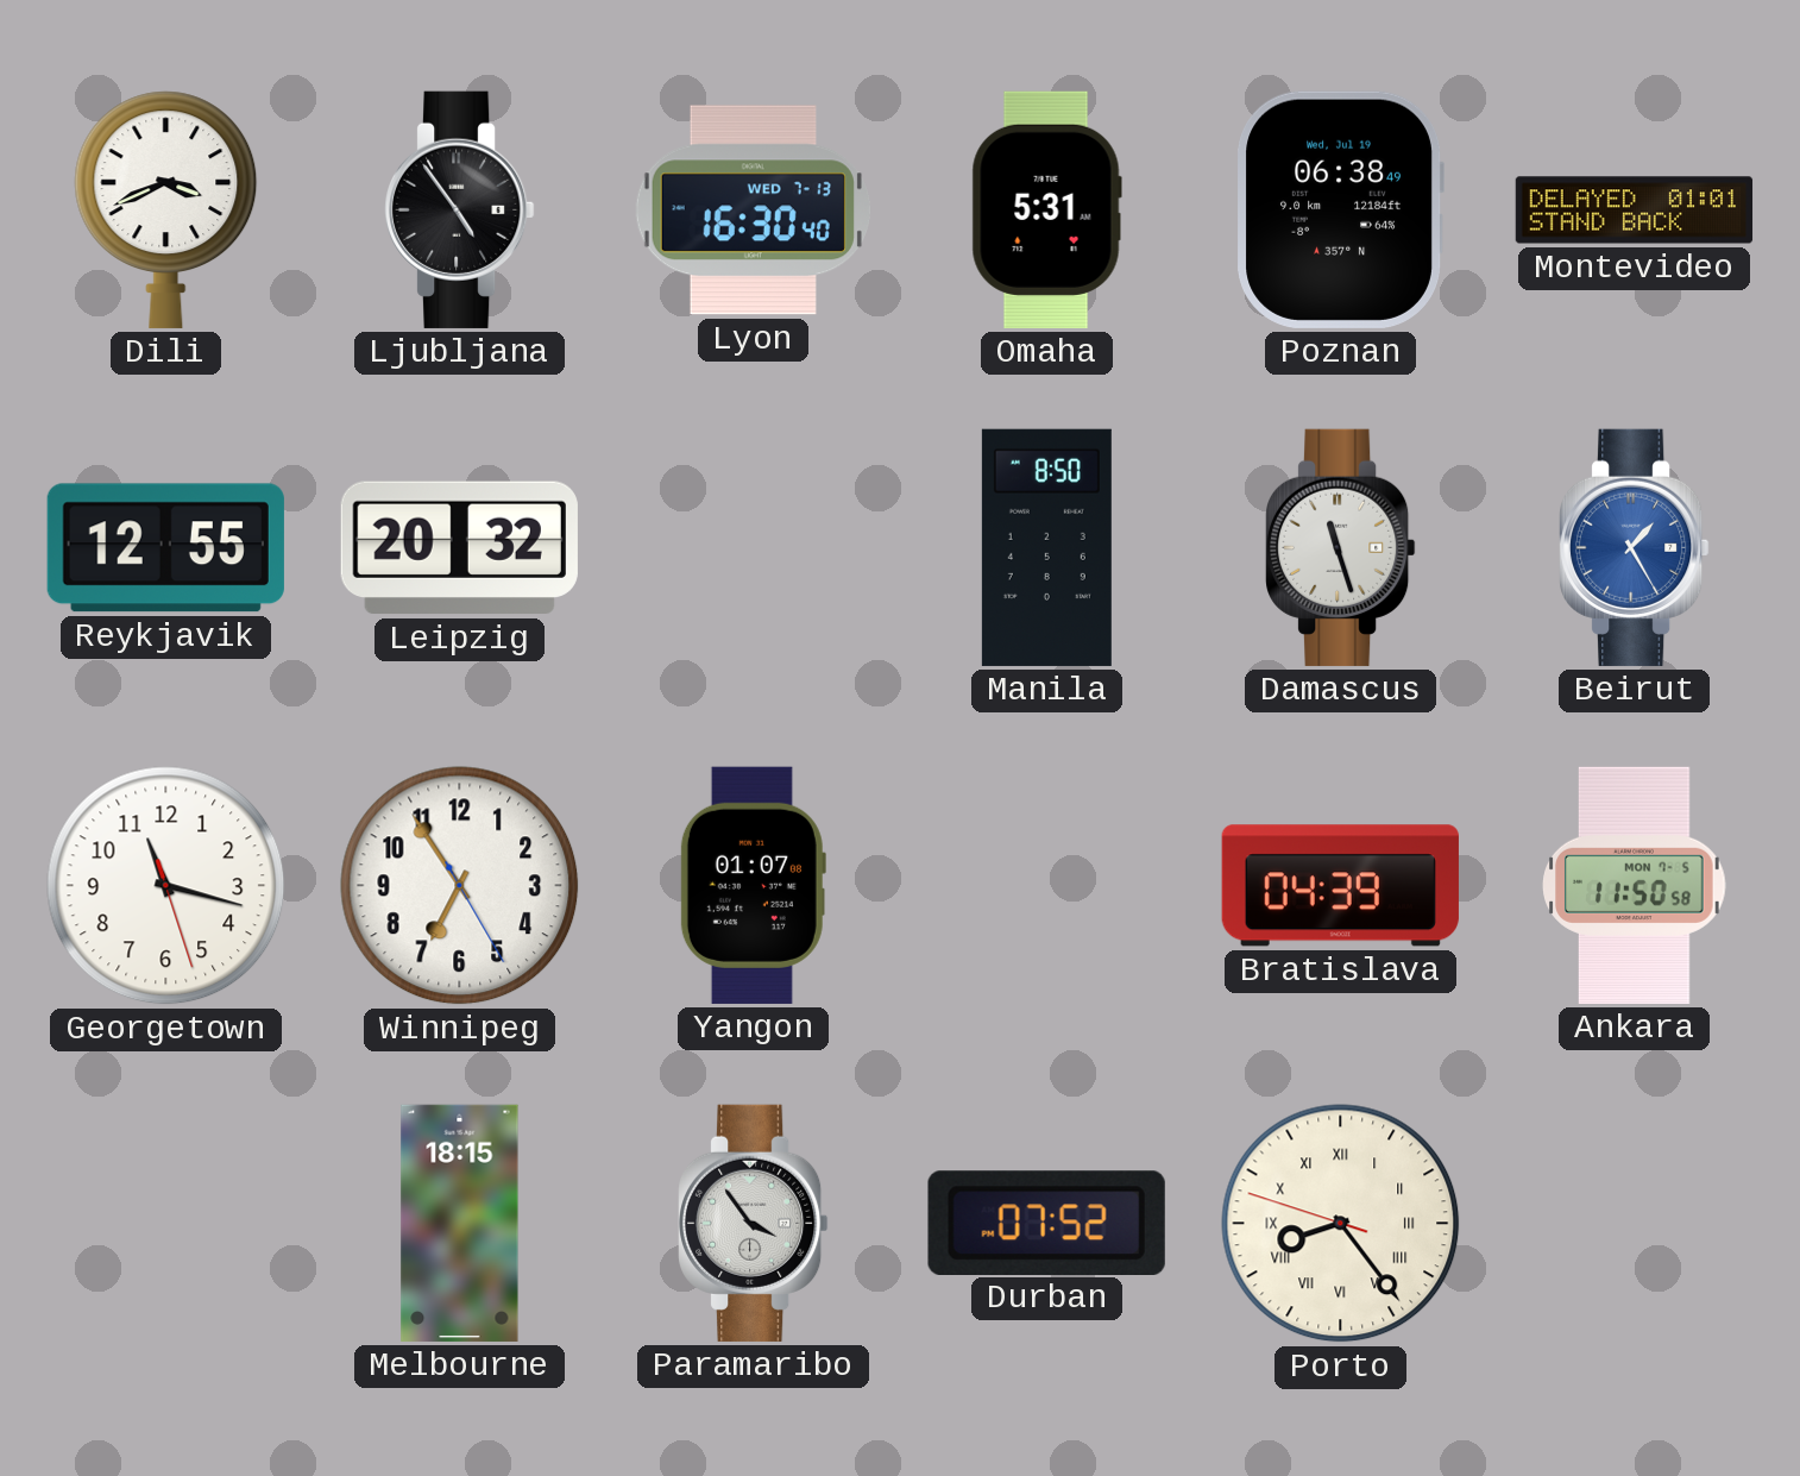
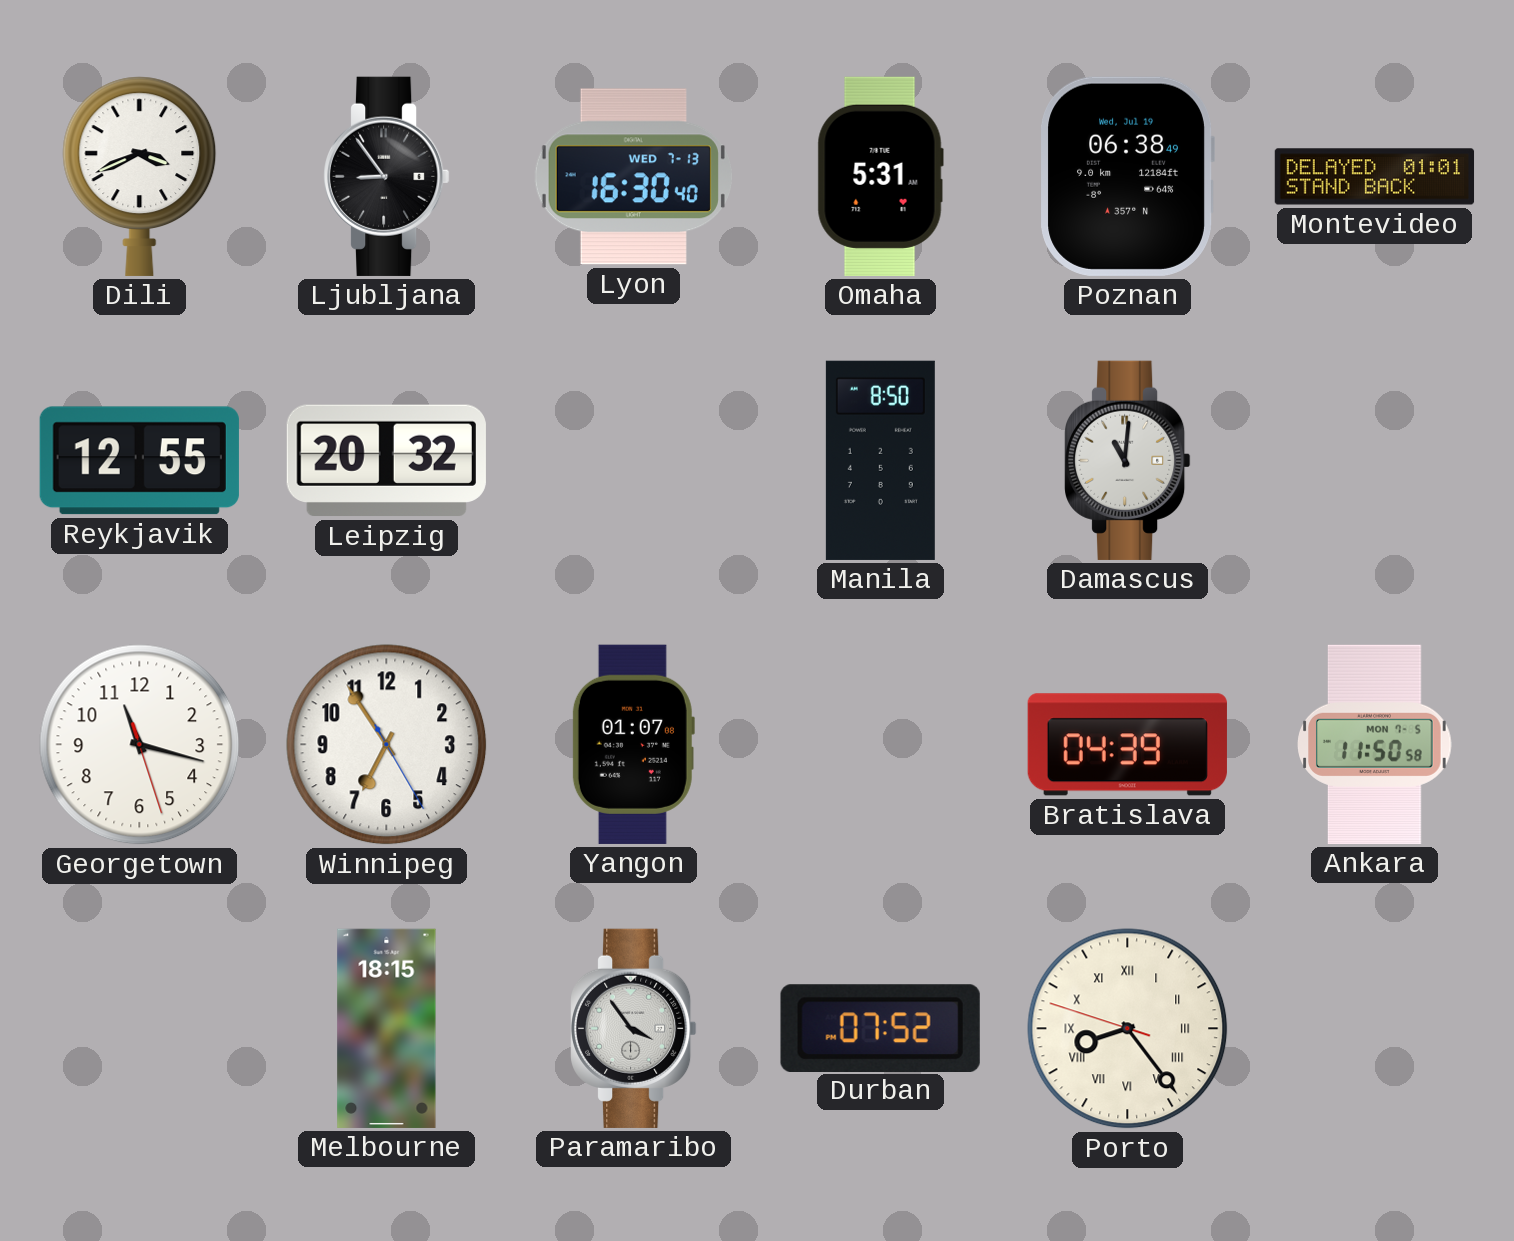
Ljubljana: 4:54 -> 8:54 (387, 176)
Damascus: 11:27 -> 11:01 (1128, 460)
Beirut: 1:25 -> none (1635, 547)
